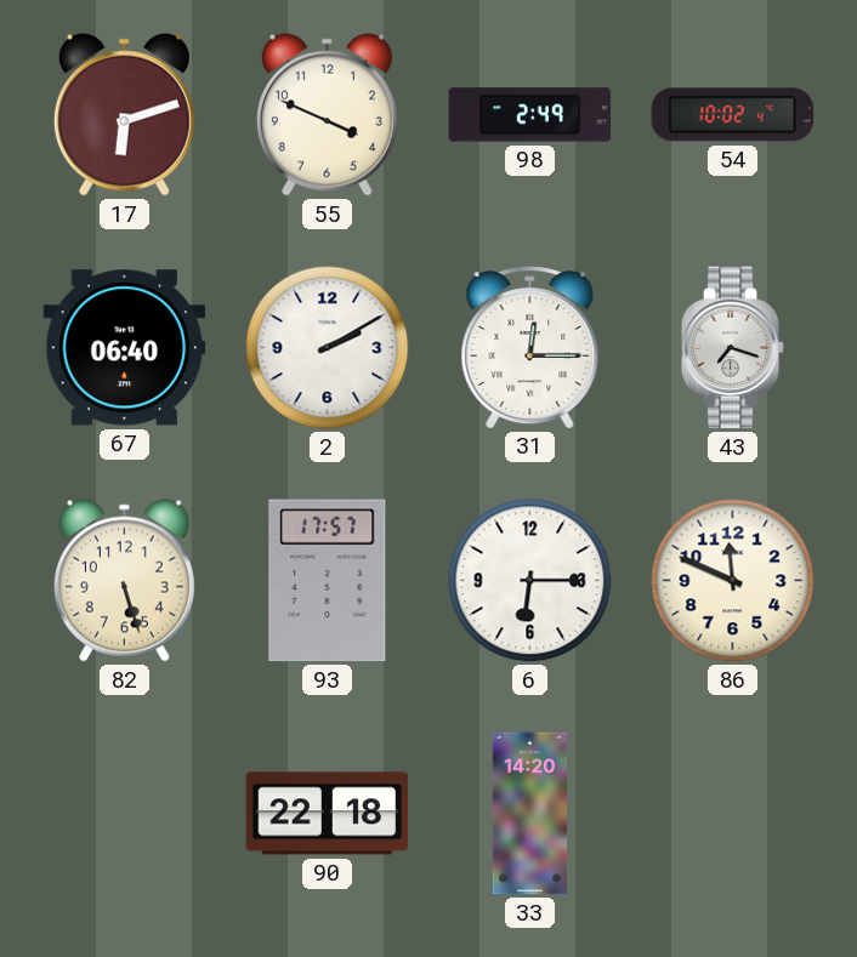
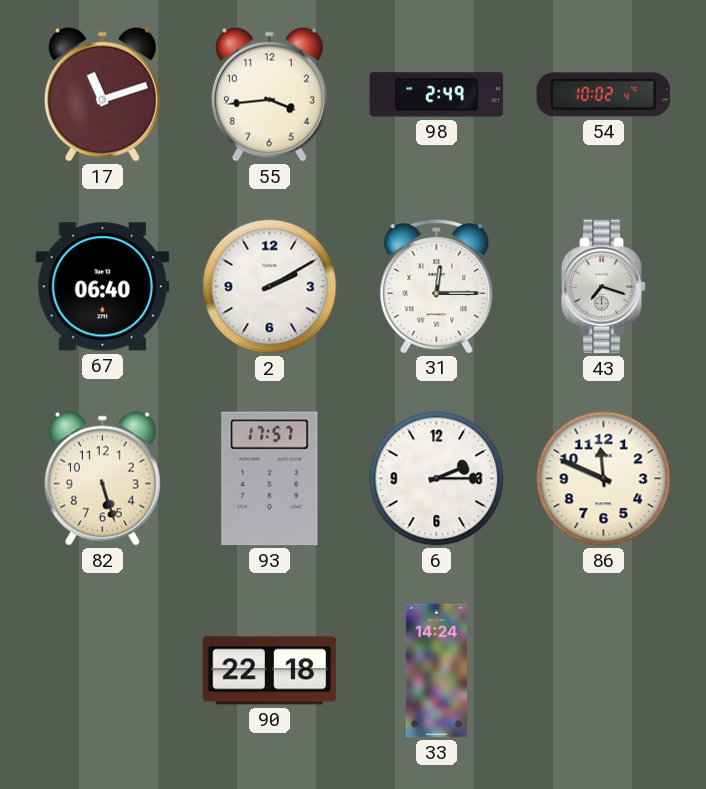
17: 6:12 -> 11:12 (102, 94)
55: 3:49 -> 3:44 (269, 94)
6: 6:15 -> 2:15 (437, 479)
33: 14:20 -> 14:24 (436, 671)
